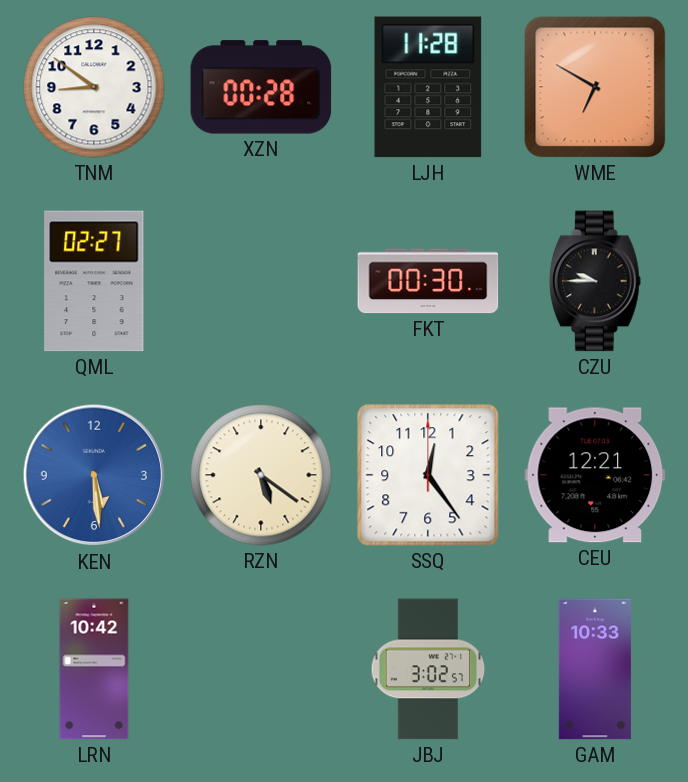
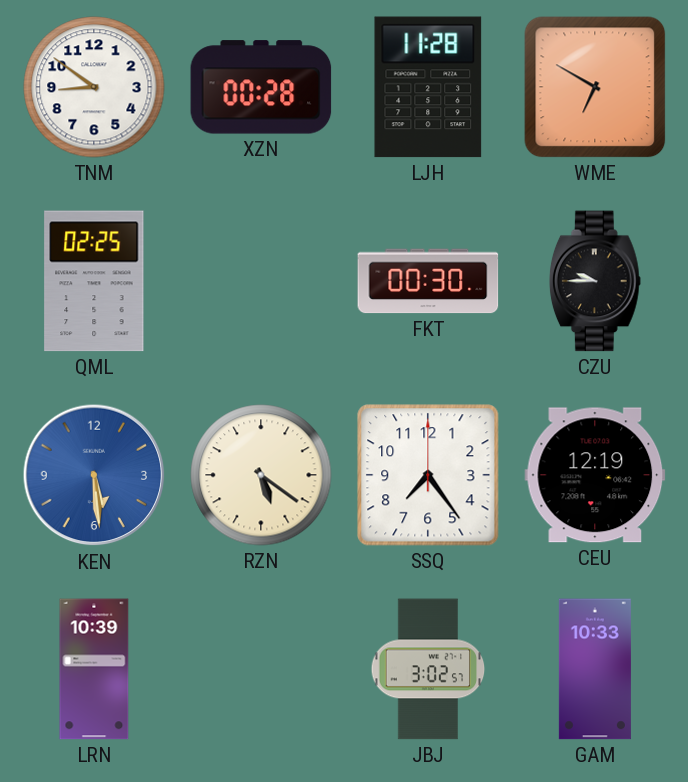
QML: 02:27 -> 02:25 (94, 281)
SSQ: 12:24 -> 7:24 (428, 475)
CEU: 12:21 -> 12:19 (595, 475)
LRN: 10:42 -> 10:39 (94, 669)
